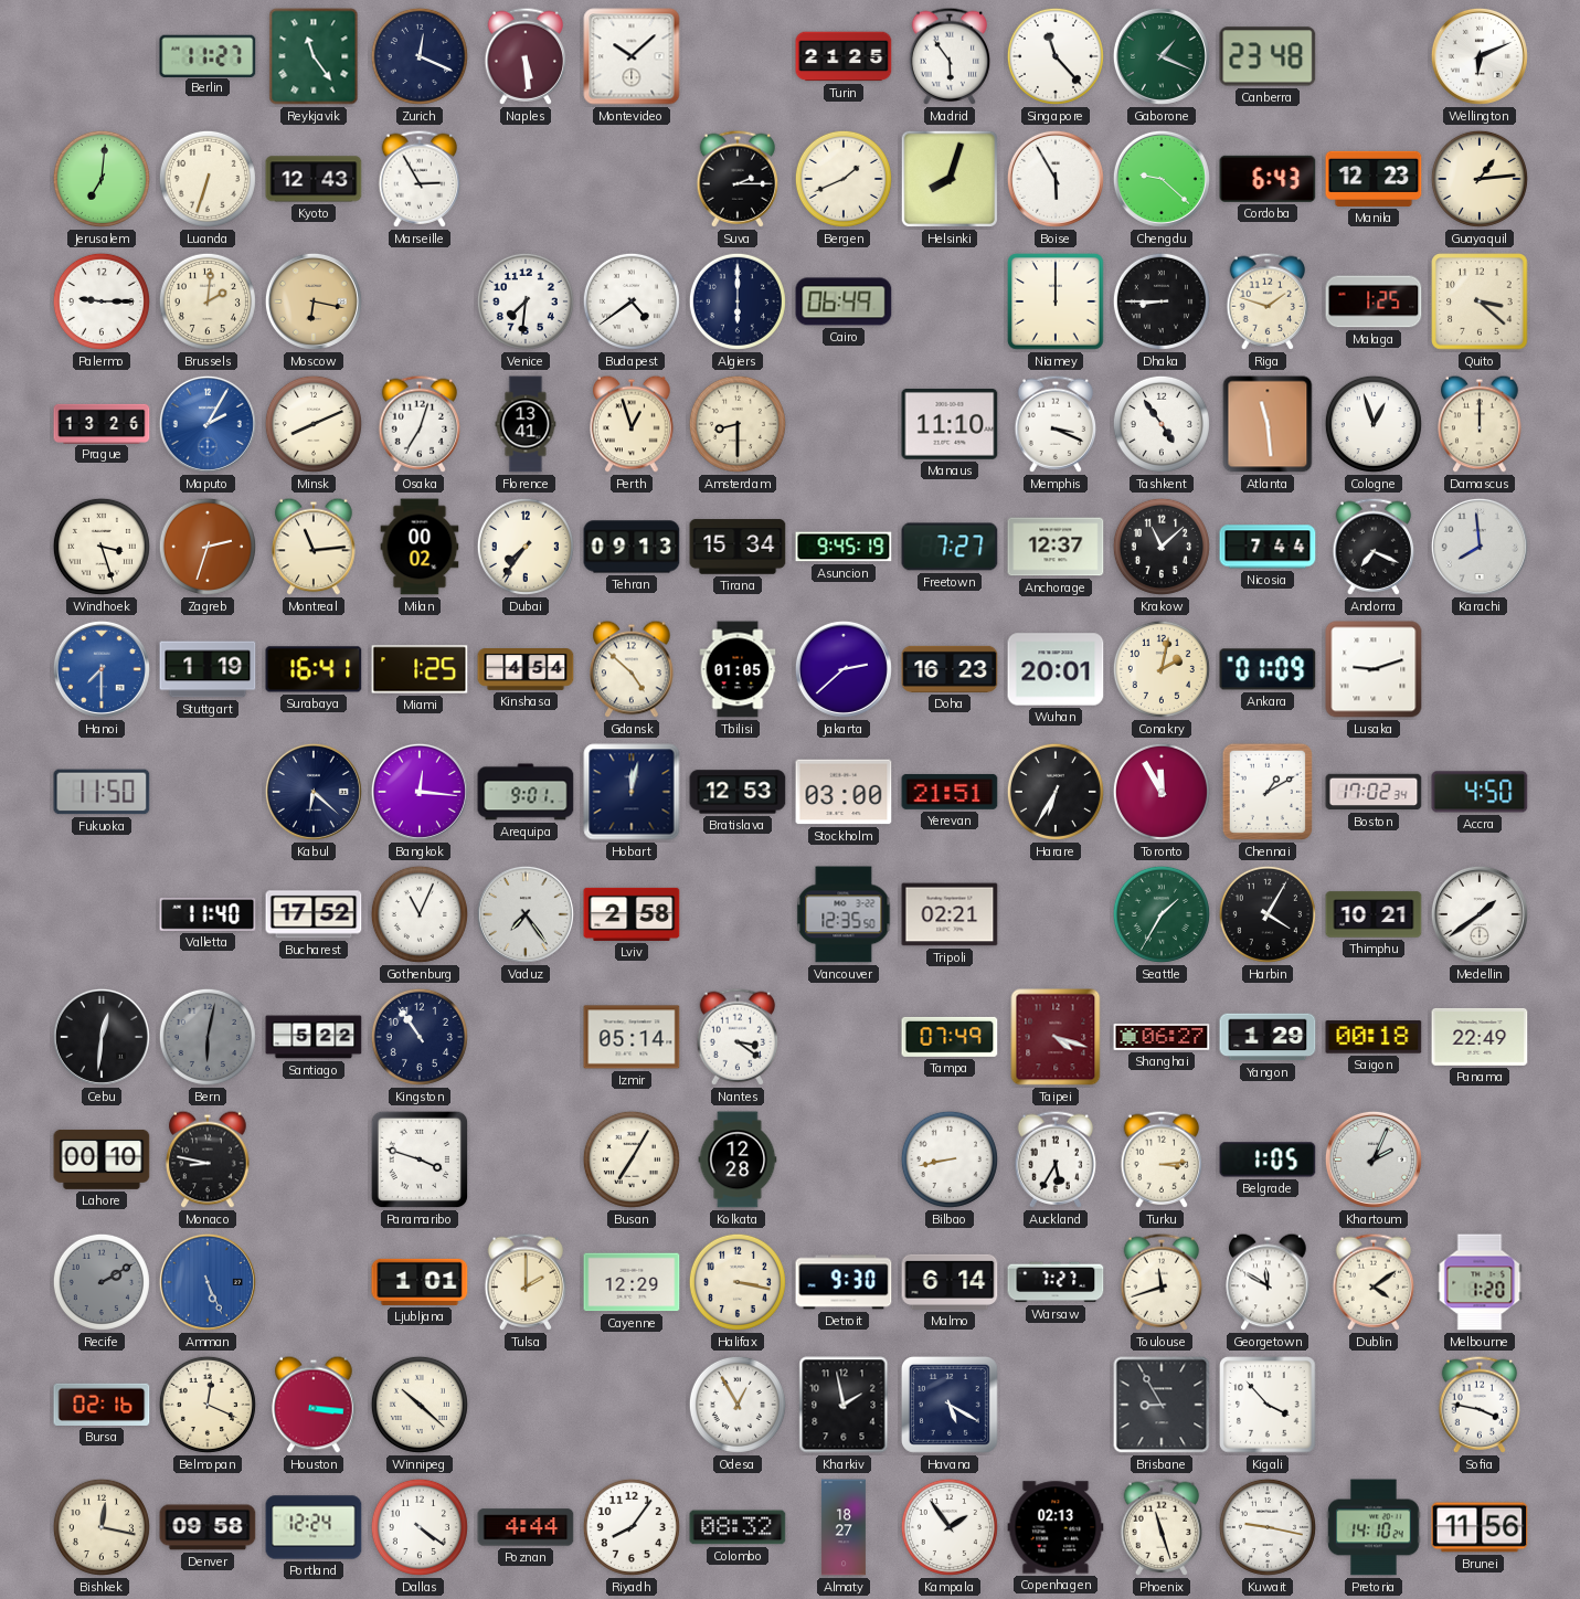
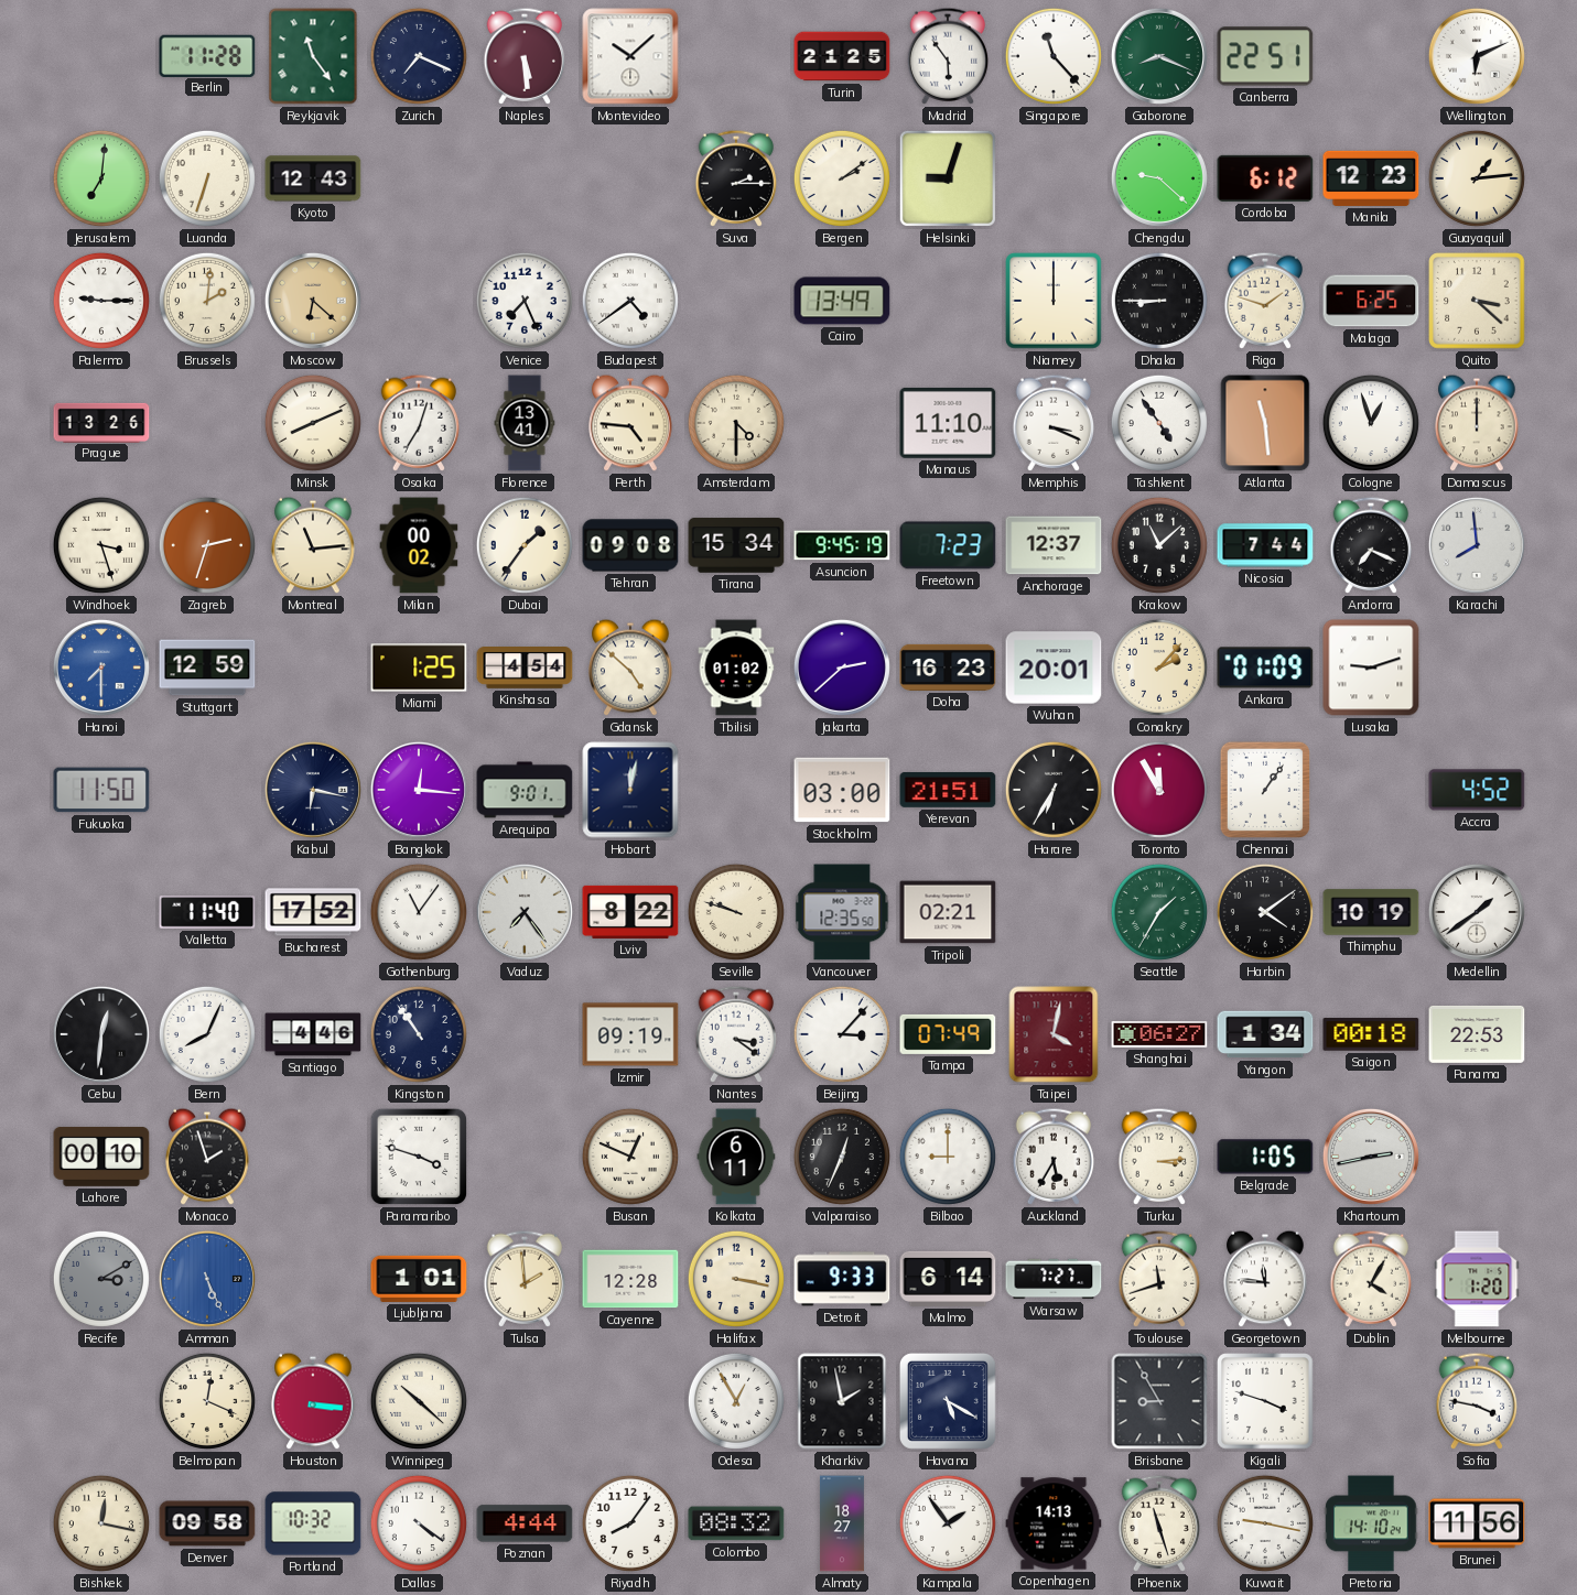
Berlin: 11:27 -> 11:28 (207, 55)
Zurich: 12:19 -> 7:19 (419, 56)
Gaborone: 1:19 -> 8:19 (1159, 56)
Canberra: 23:48 -> 22:51 (1265, 56)
Marseille: 2:55 -> none (420, 179)
Bergen: 1:41 -> 2:09 (842, 178)
Helsinki: 8:03 -> 9:03 (948, 178)
Boise: 5:55 -> none (1056, 179)
Cordoba: 6:43 -> 6:12 (1265, 178)
Moscow: 6:17 -> 6:22 (313, 301)
Venice: 7:31 -> 7:26 (525, 301)
Algiers: 6:00 -> none (738, 301)
Cairo: 06:49 -> 13:49 (842, 301)
Malaga: 1:25 -> 6:25 (1371, 301)
Maputo: 2:05 -> none (208, 424)
Perth: 12:57 -> 4:46 (630, 423)
Amsterdam: 8:30 -> 4:30 (736, 423)
Dubai: 7:36 -> 1:36 (525, 545)
Tehran: 09:13 -> 09:08 (630, 545)
Freetown: 7:27 -> 7:23 (948, 545)
Stuttgart: 1:19 -> 12:59 (207, 668)
Surabaya: 16:41 -> none (314, 669)
Tbilisi: 01:05 -> 01:02 (736, 668)
Conakry: 2:02 -> 2:07 (1159, 668)
Kabul: 6:22 -> 6:17 (313, 790)
Bratislava: 12:53 -> none (738, 792)
Chennai: 1:10 -> 1:06 (1265, 790)
Boston: 17:02 -> none (1374, 792)
Accra: 4:50 -> 4:52 (1477, 790)
Gothenburg: 11:04 -> 11:06 (419, 912)
Lviv: 2:58 -> 8:22 (630, 912)
Seville: none -> 9:48 (736, 912)
Harbin: 4:05 -> 4:09 (1265, 912)
Thimphu: 10:21 -> 10:19 (1371, 912)
Bern: 6:02 -> 8:04 (207, 1034)
Bern dial: grey -> white (207, 1034)
Santiago: 5:22 -> 4:46 (313, 1034)
Izmir: 05:14 -> 09:19 (630, 1034)
Beijing: none -> 3:07 (842, 1034)
Taipei: 4:18 -> 4:02 (1054, 1034)
Yangon: 1:29 -> 1:34 (1265, 1034)
Panama: 22:49 -> 22:53 (1477, 1034)
Monaco: 8:47 -> 1:57 (207, 1157)
Busan: 7:05 -> 12:49 (630, 1157)
Kolkata: 12:28 -> 6:11 (736, 1157)
Valparaiso: none -> 12:34 (842, 1157)
Bilbao: 8:43 -> 9:00 (948, 1157)
Khartoum: 2:04 -> 2:43 (1371, 1157)
Recife: 2:10 -> 3:10 (101, 1279)
Tulsa: 2:00 -> 1:59 (525, 1279)
Cayenne: 12:29 -> 12:28 (630, 1279)
Detroit: 9:30 -> 9:33 (842, 1279)
Georgetown: 11:50 -> 11:46 (1265, 1279)
Dublin: 4:09 -> 4:05 (1371, 1279)
Bursa: 02:16 -> none (102, 1405)
Kigali: 3:53 -> 3:48 (1265, 1401)
Portland: 12:24 -> 10:32 (313, 1523)
Copenhagen: 02:13 -> 14:13 (1054, 1523)
